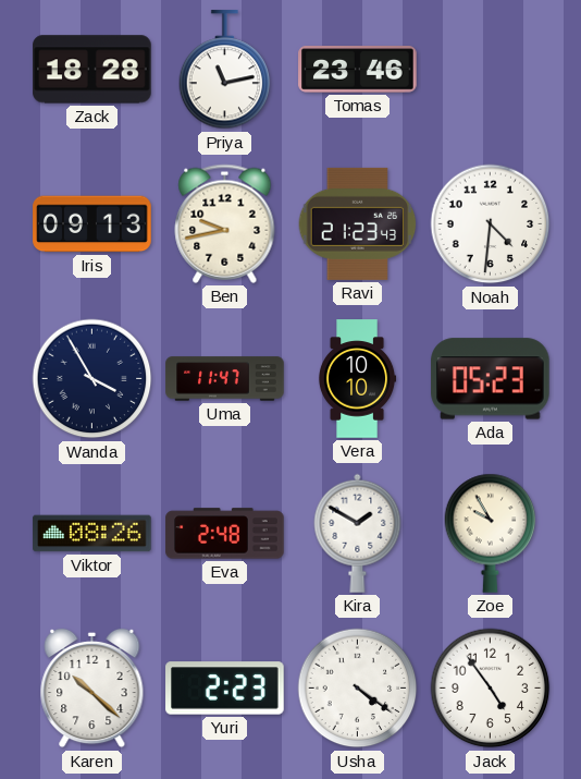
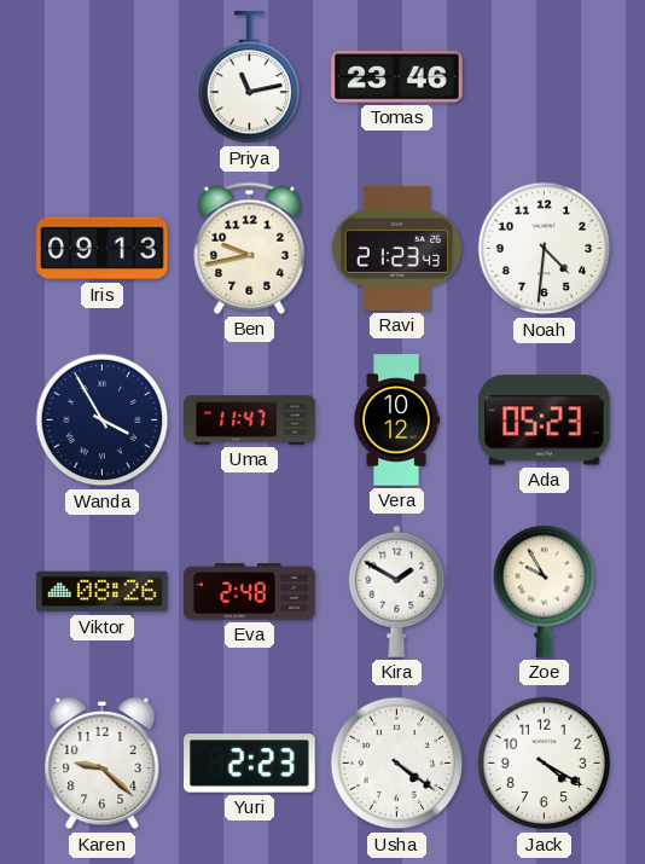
Zack: 18:28 -> none (92, 70)
Vera: 10:10 -> 10:12 (396, 421)
Karen: 10:22 -> 9:22 (103, 764)
Jack: 4:54 -> 4:20 (545, 764)
